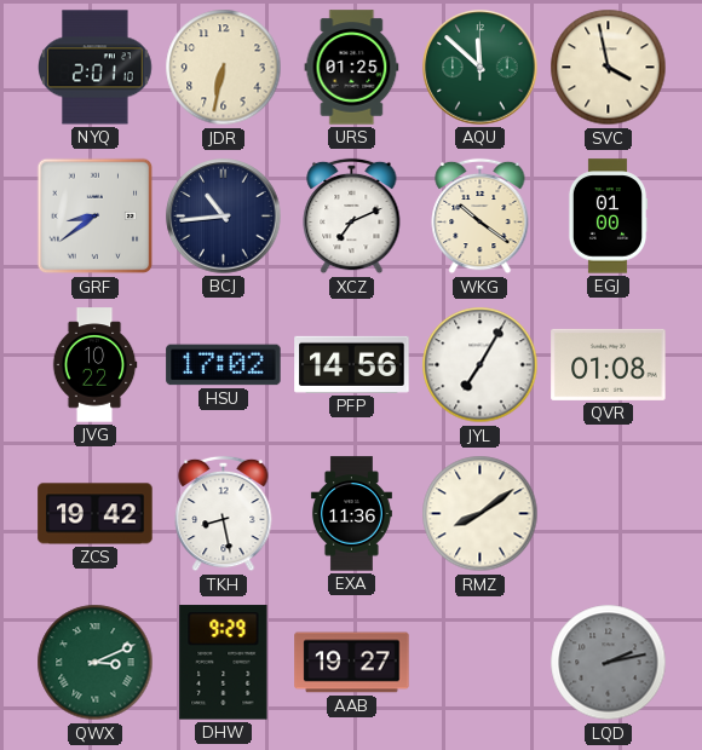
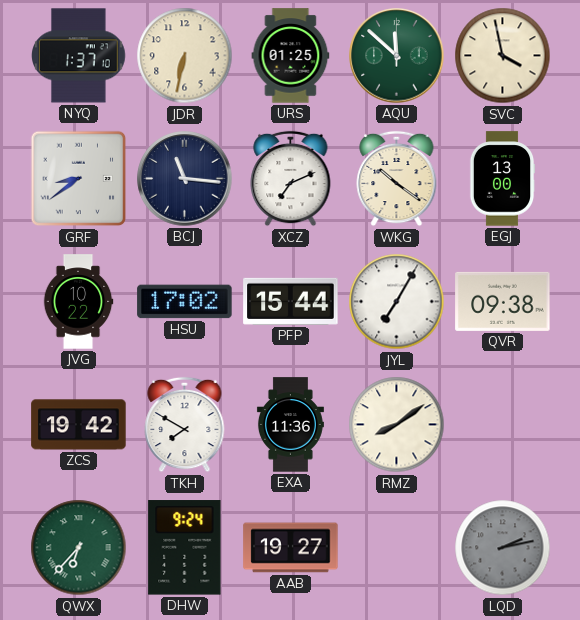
NYQ: 2:01 -> 1:37 (79, 56)
BCJ: 10:44 -> 11:16 (185, 179)
EGJ: 01:00 -> 13:00 (502, 179)
PFP: 14:56 -> 15:44 (291, 301)
QVR: 01:08 -> 09:38 (503, 301)
TKH: 8:28 -> 7:50 (185, 425)
QWX: 3:11 -> 6:37 (79, 548)
DHW: 9:29 -> 9:24 (185, 548)
